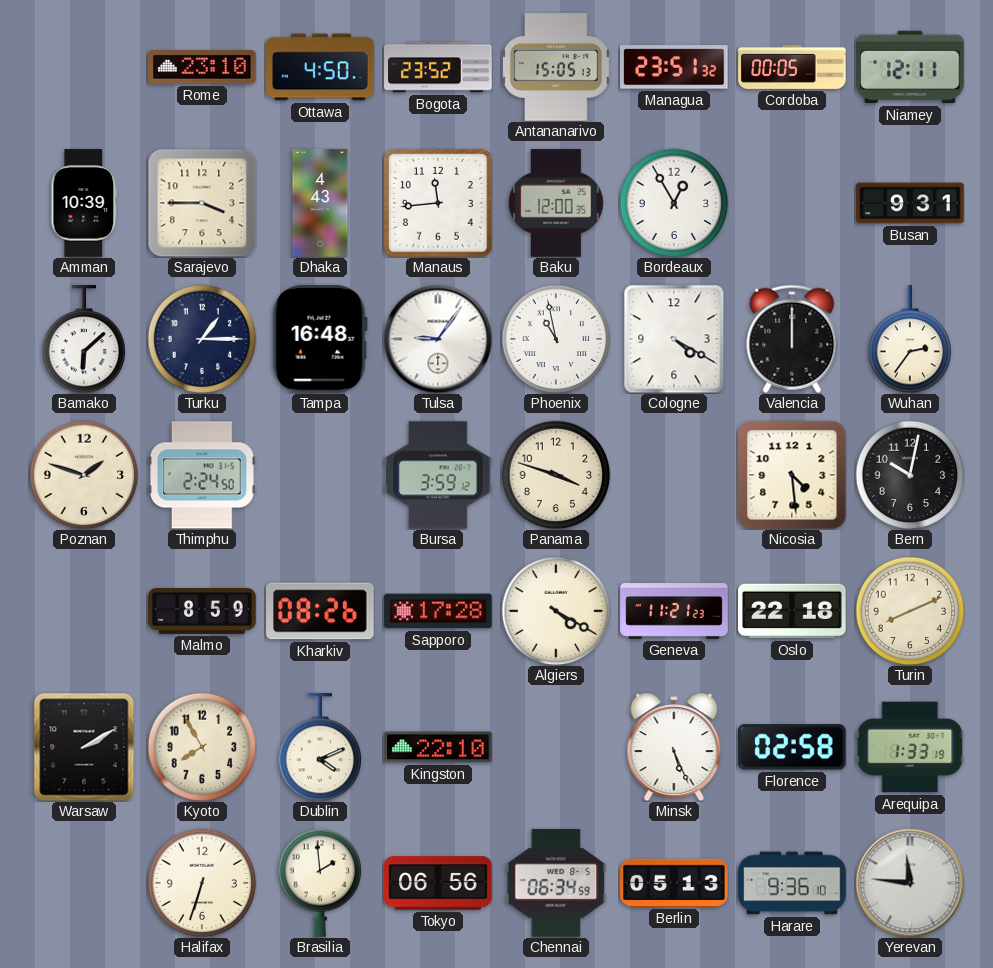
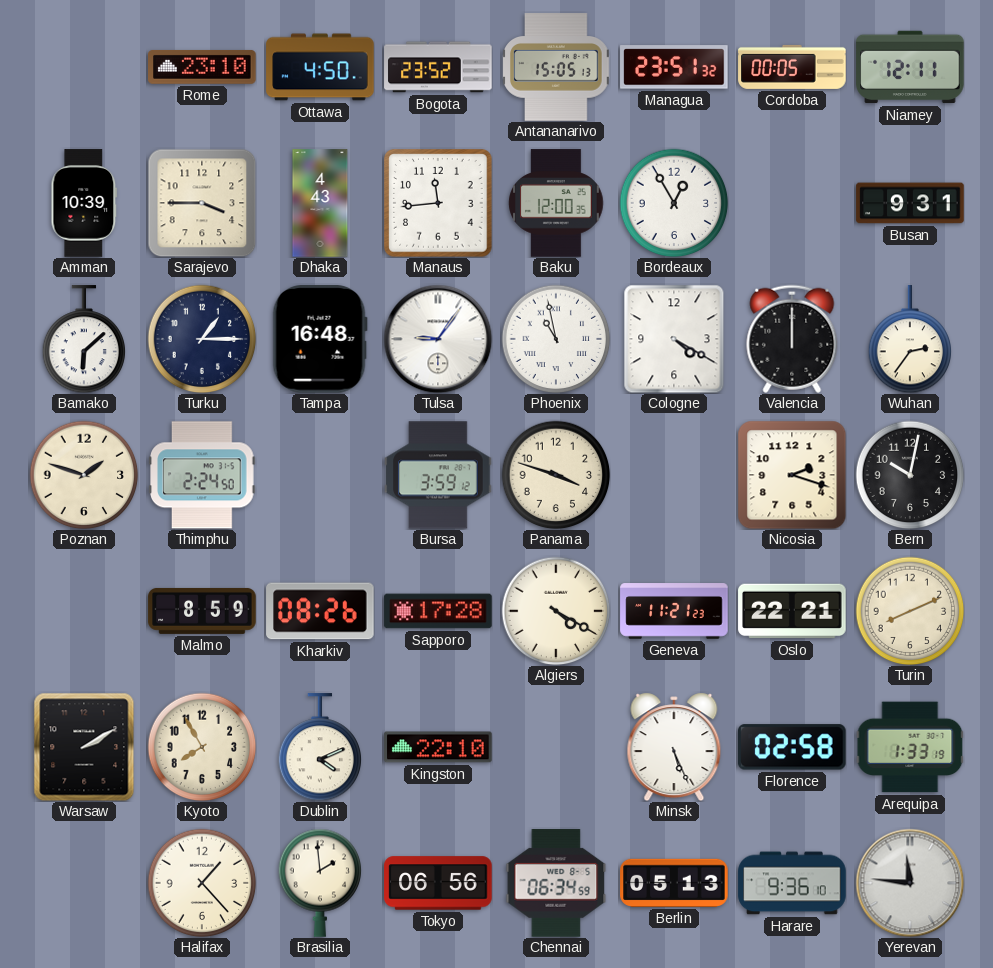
Nicosia: 4:29 -> 2:18 (792, 475)
Oslo: 22:18 -> 22:21 (792, 611)
Halifax: 6:33 -> 1:23 (202, 883)
